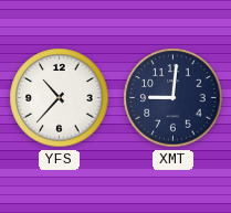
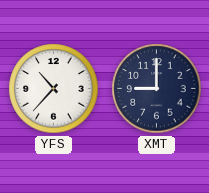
XMT: 9:01 -> 9:00 (157, 89)
